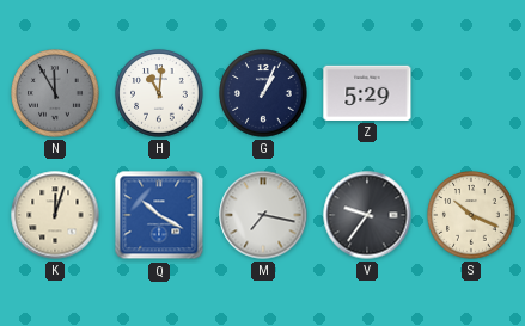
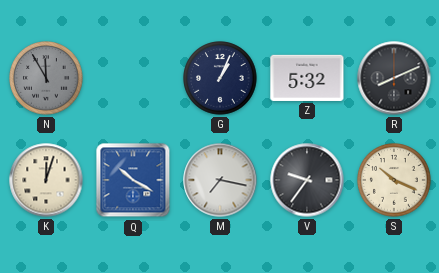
H: 11:01 -> none (159, 93)
Z: 5:29 -> 5:32 (307, 78)
R: none -> 8:11 (394, 78)
